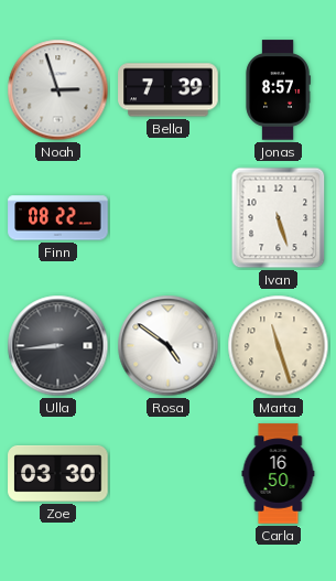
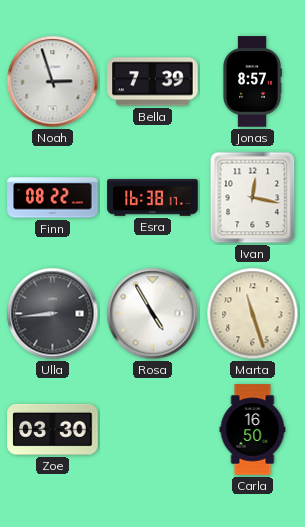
Esra: none -> 16:38 (153, 198)
Ivan: 5:27 -> 12:17 (253, 198)
Rosa: 4:51 -> 4:55 (153, 314)
